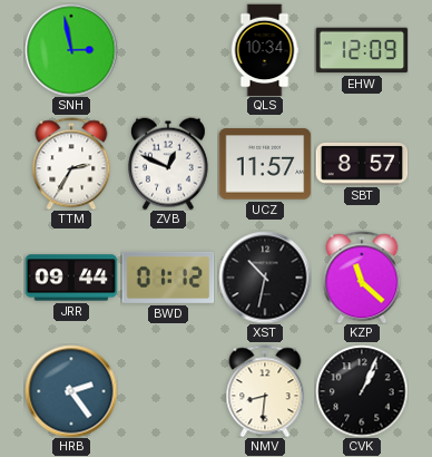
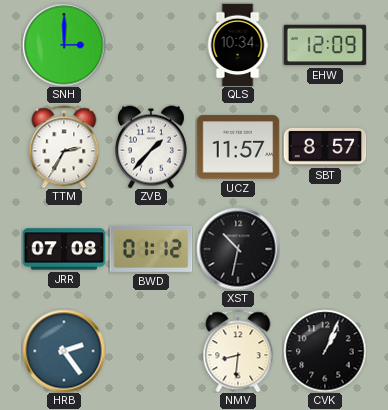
SNH: 2:58 -> 3:00 (64, 45)
ZVB: 12:49 -> 1:37 (151, 147)
JRR: 09:44 -> 07:08 (64, 249)
KZP: 11:22 -> none (362, 278)
